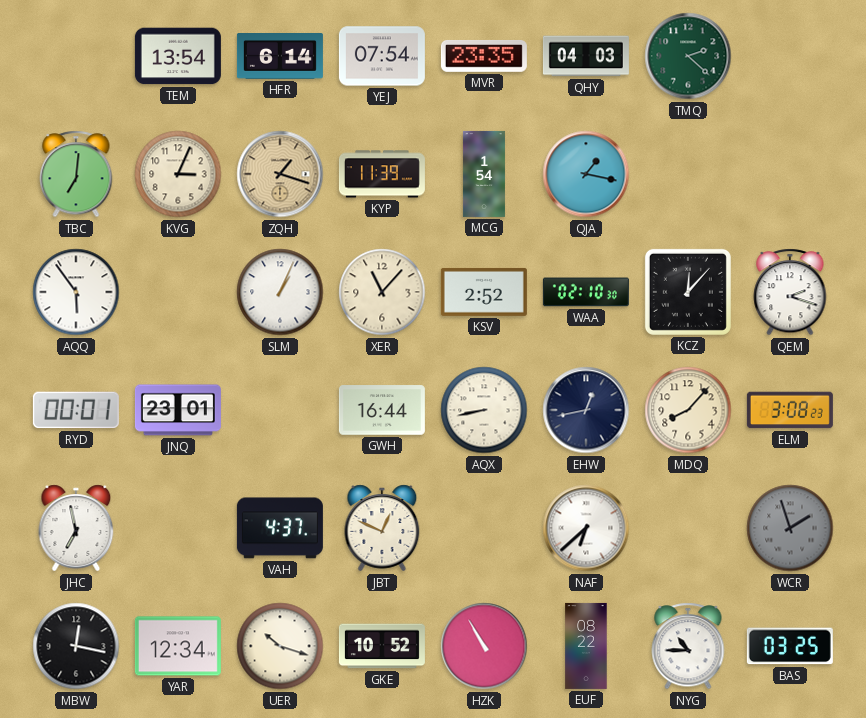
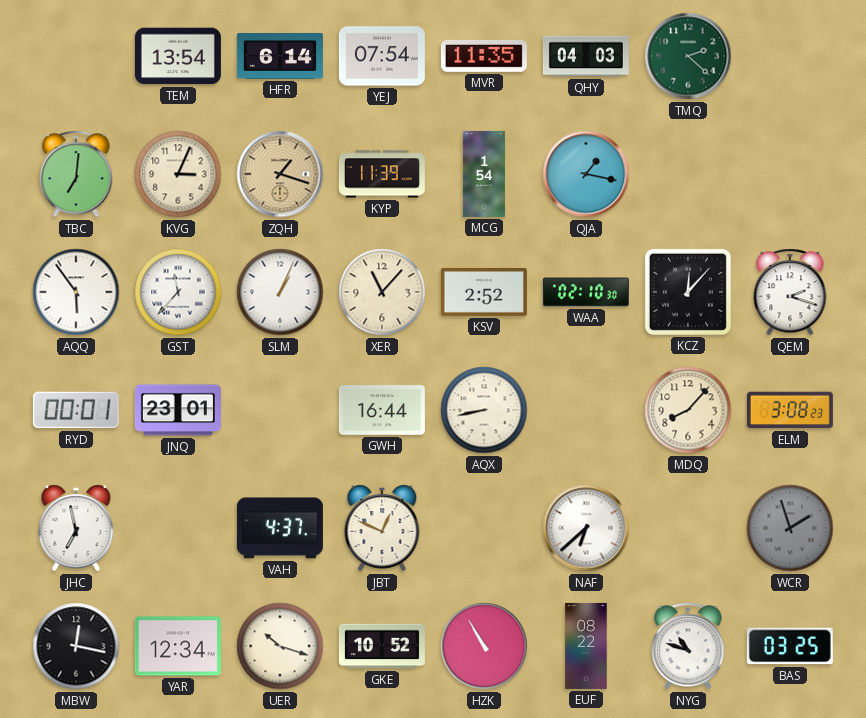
MVR: 23:35 -> 11:35 (484, 56)
GST: none -> 11:37 (178, 292)
EHW: 12:43 -> none (586, 410)
NYG: 10:45 -> 10:48 (688, 646)
